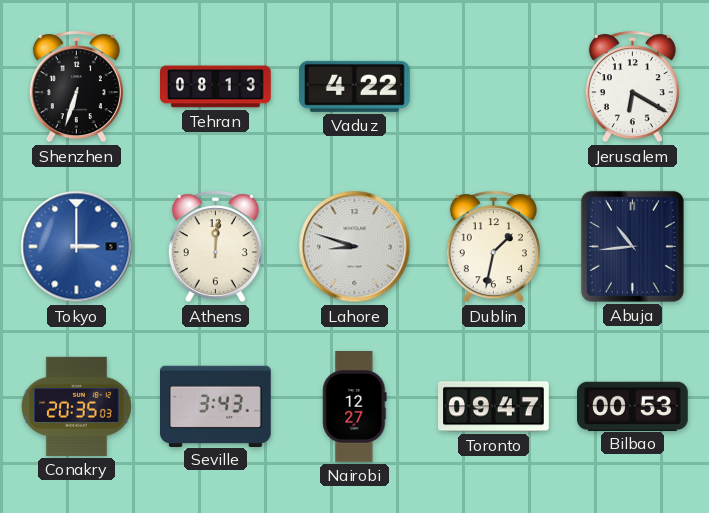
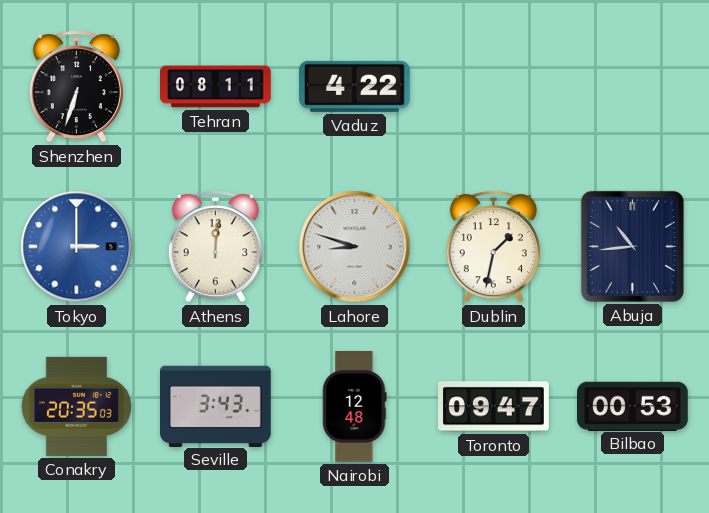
Tehran: 08:13 -> 08:11 (216, 87)
Jerusalem: 6:20 -> none (632, 87)
Nairobi: 12:27 -> 12:48 (355, 407)
